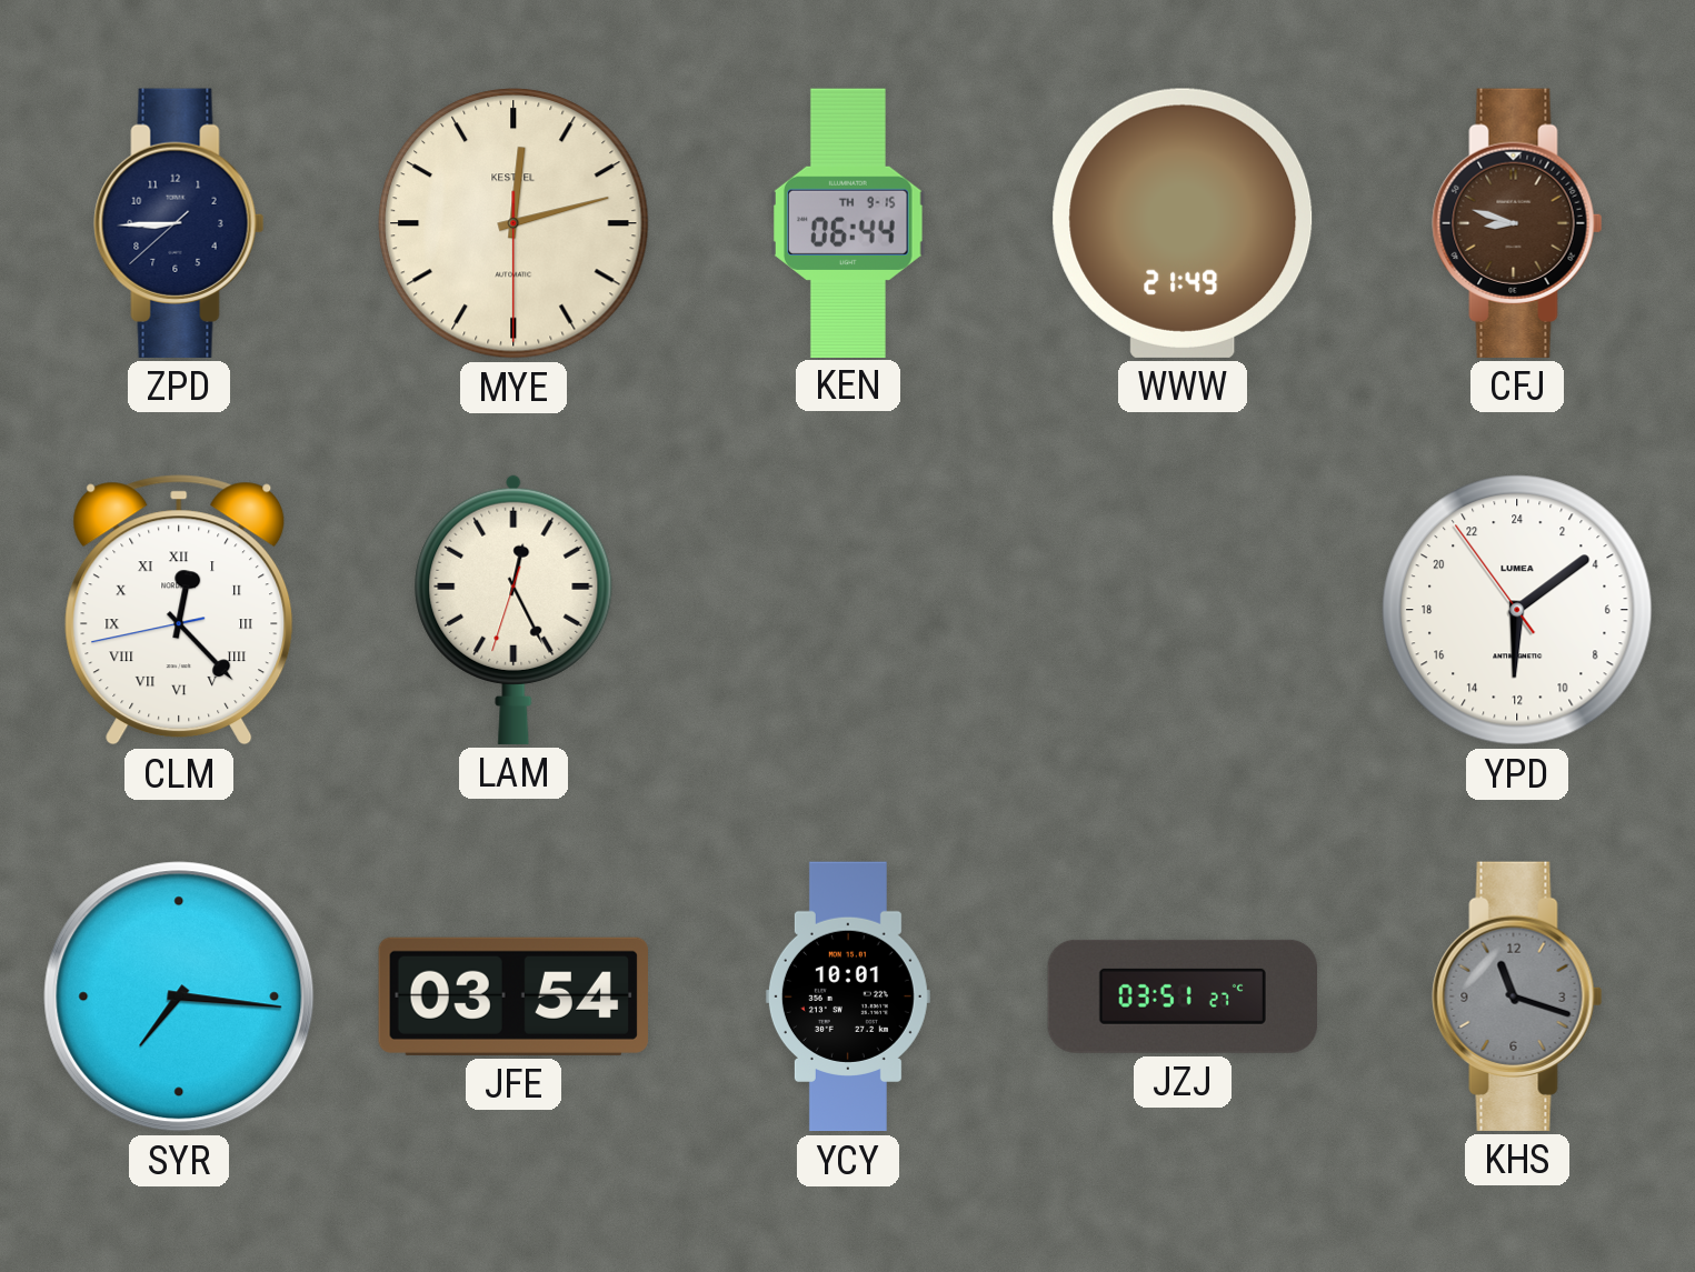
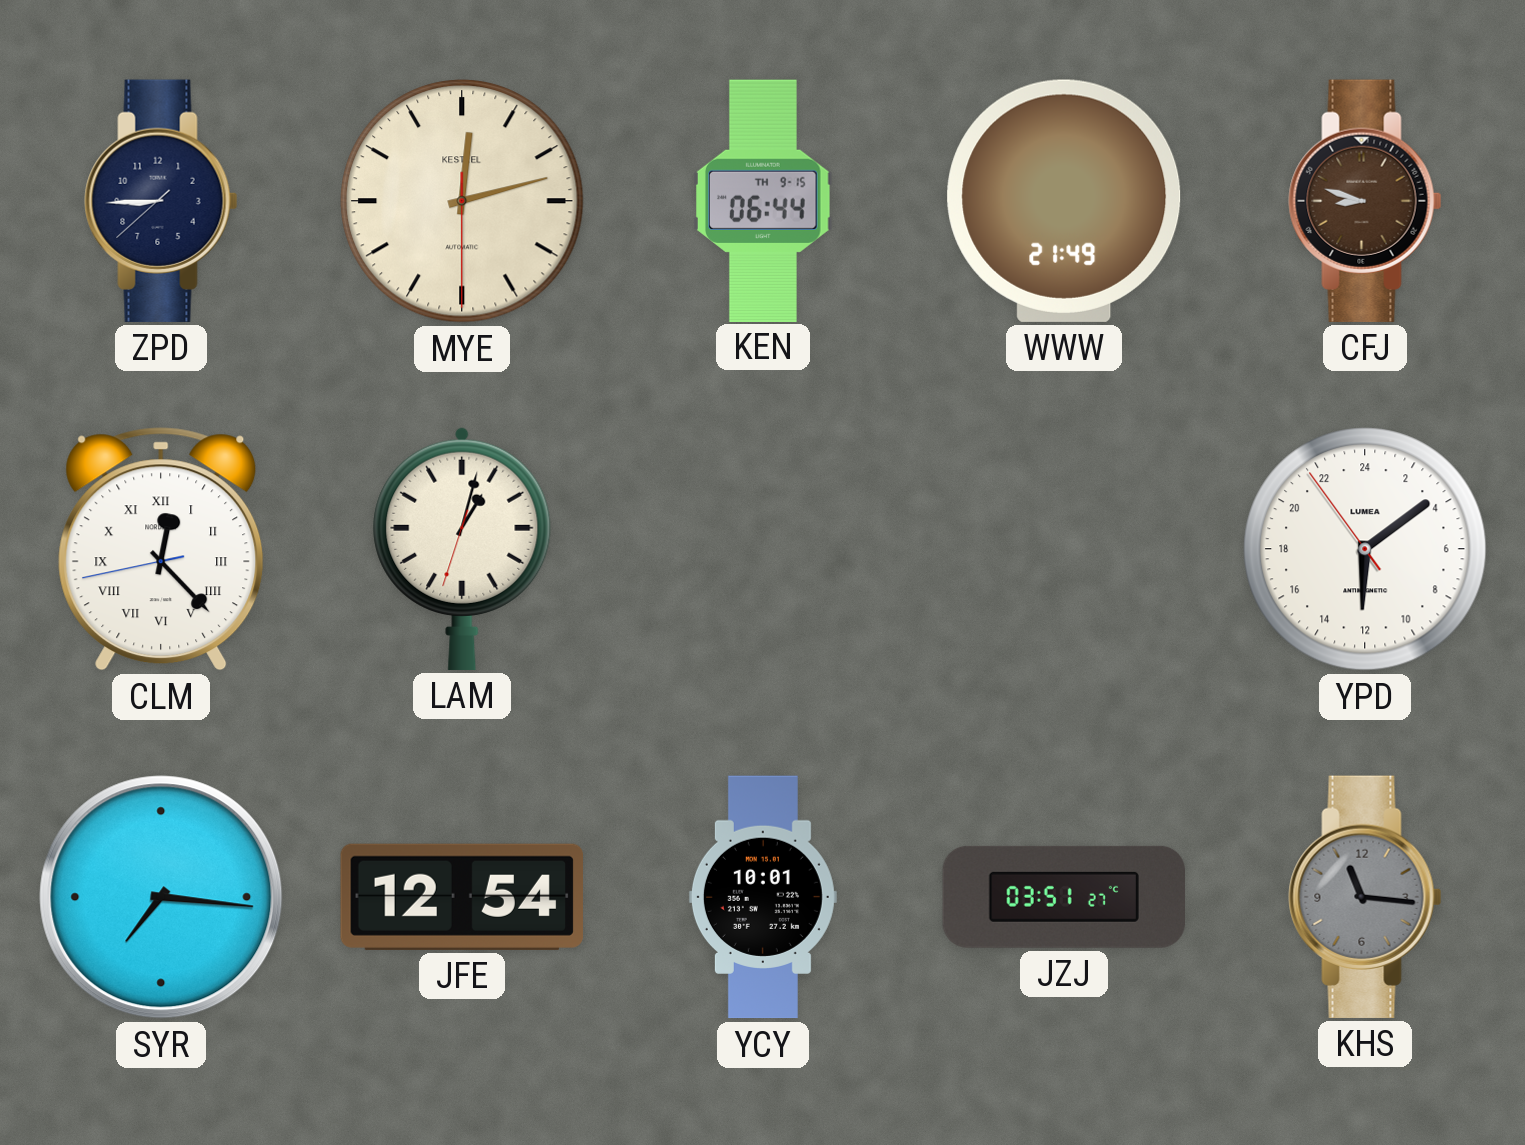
LAM: 12:25 -> 1:02 (462, 548)
JFE: 03:54 -> 12:54 (462, 897)
KHS: 11:18 -> 11:16 (1365, 897)
